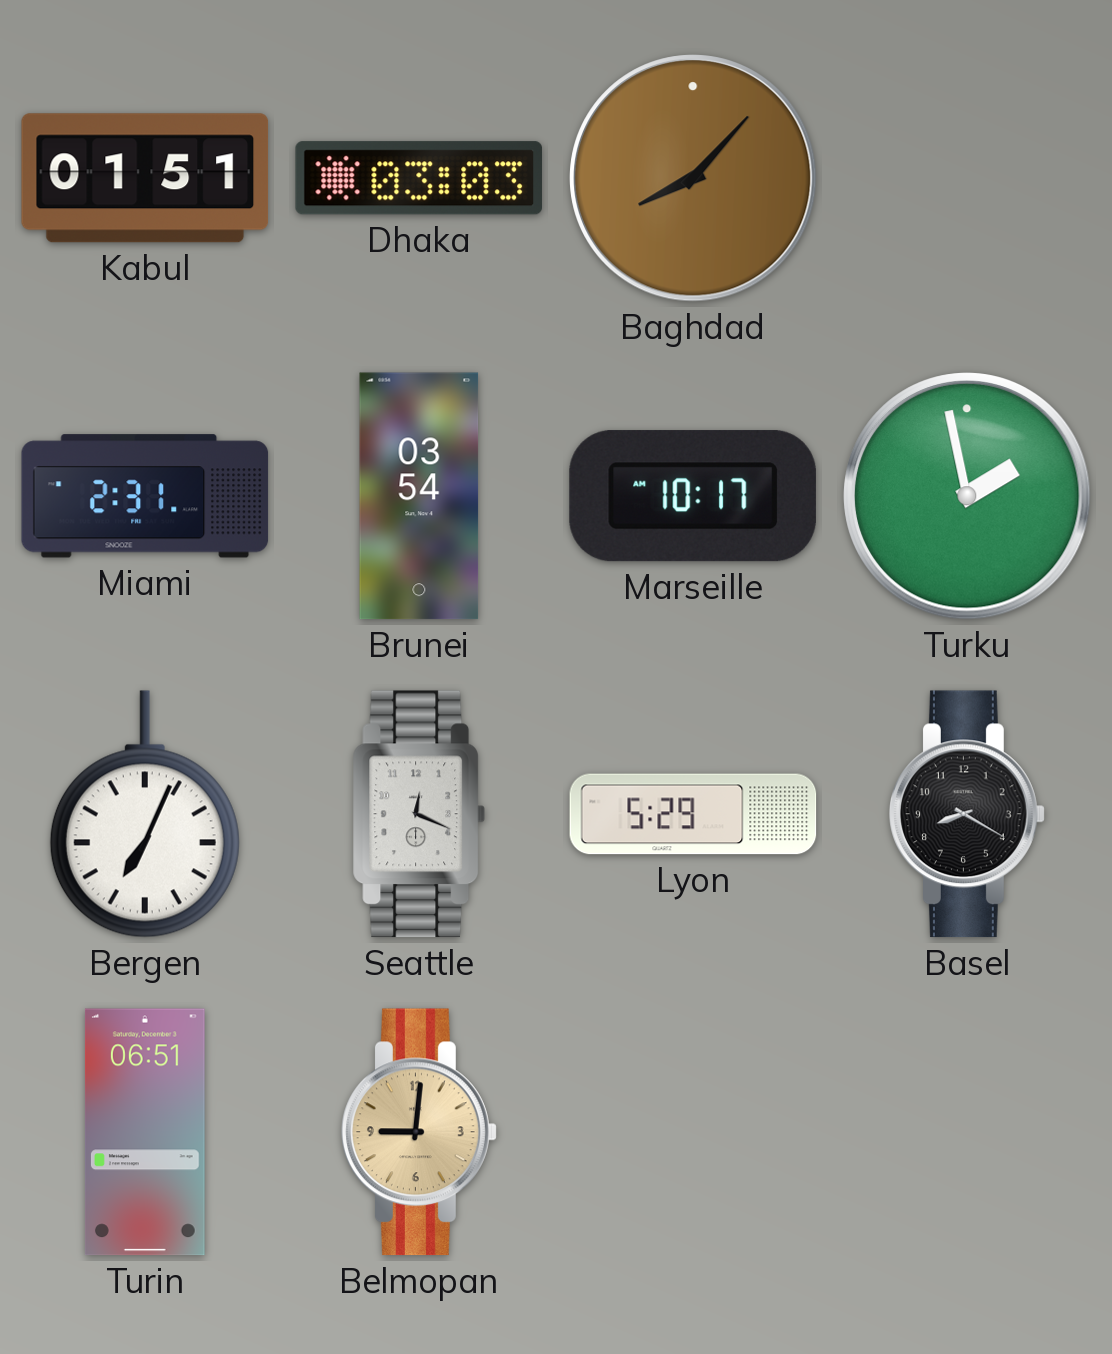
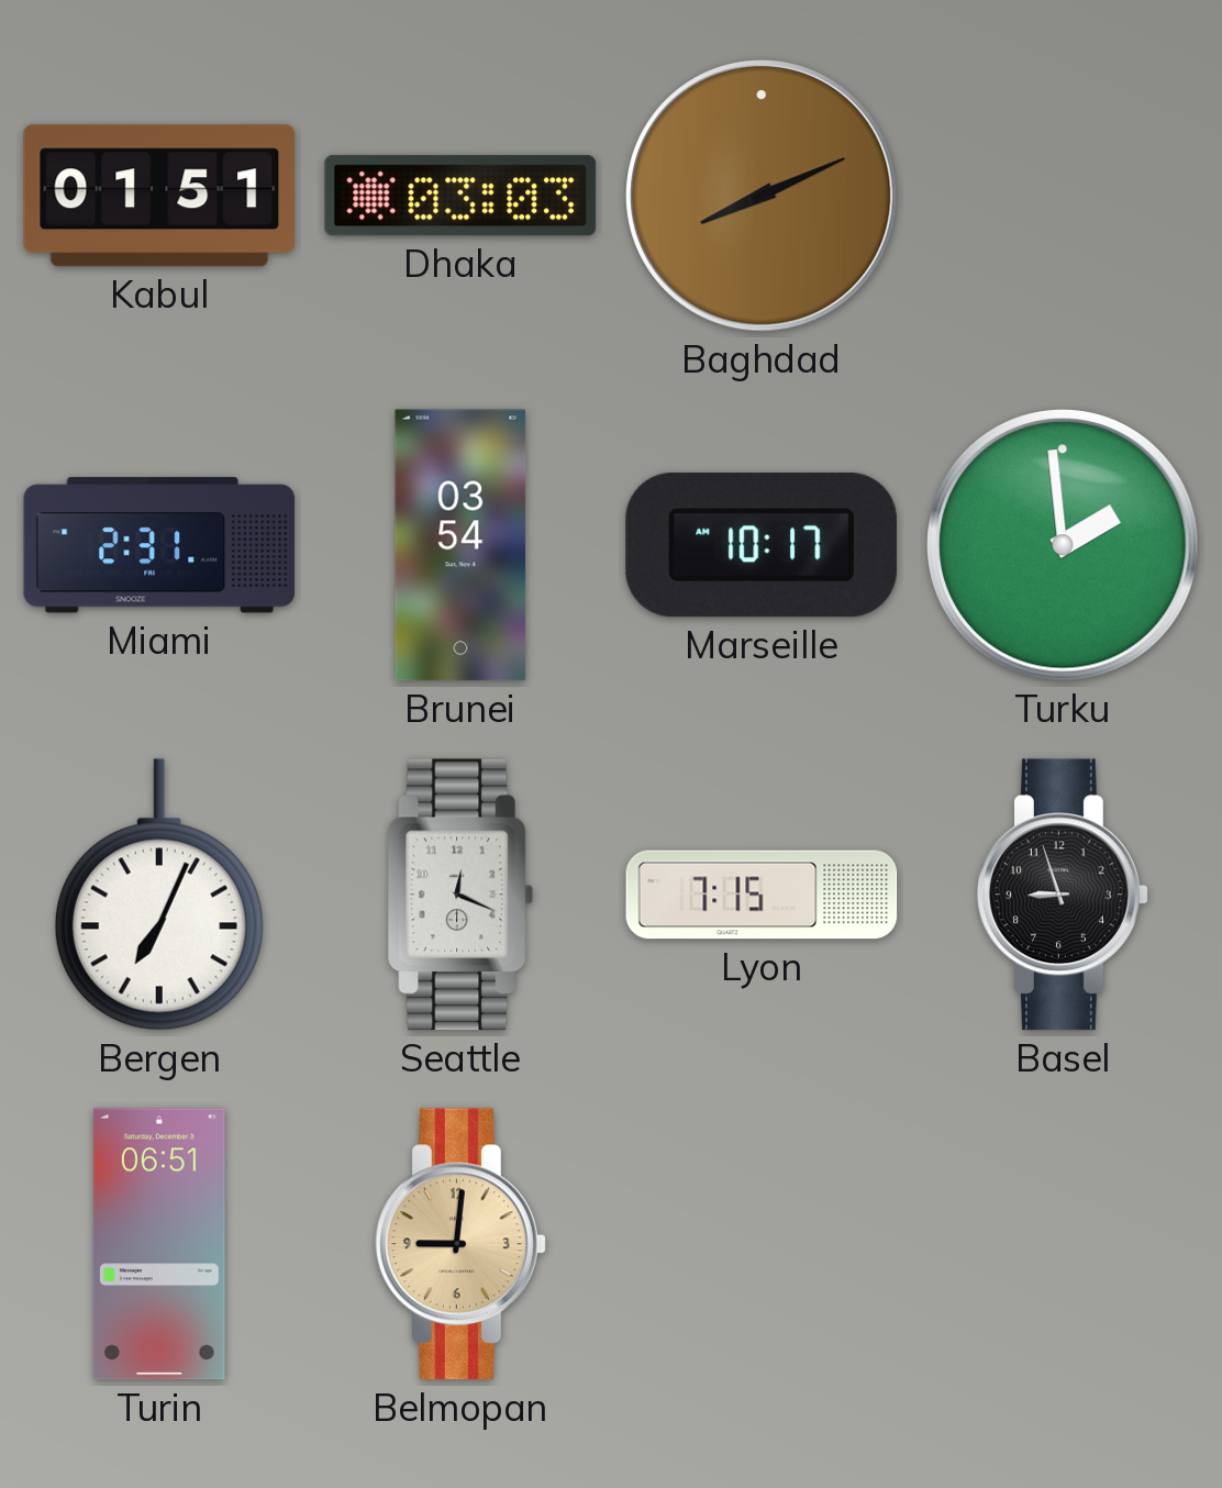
Baghdad: 8:07 -> 8:11 (762, 196)
Turku: 1:58 -> 1:59 (1063, 545)
Lyon: 5:29 -> 7:15 (762, 895)
Basel: 8:20 -> 8:57 (1064, 895)
